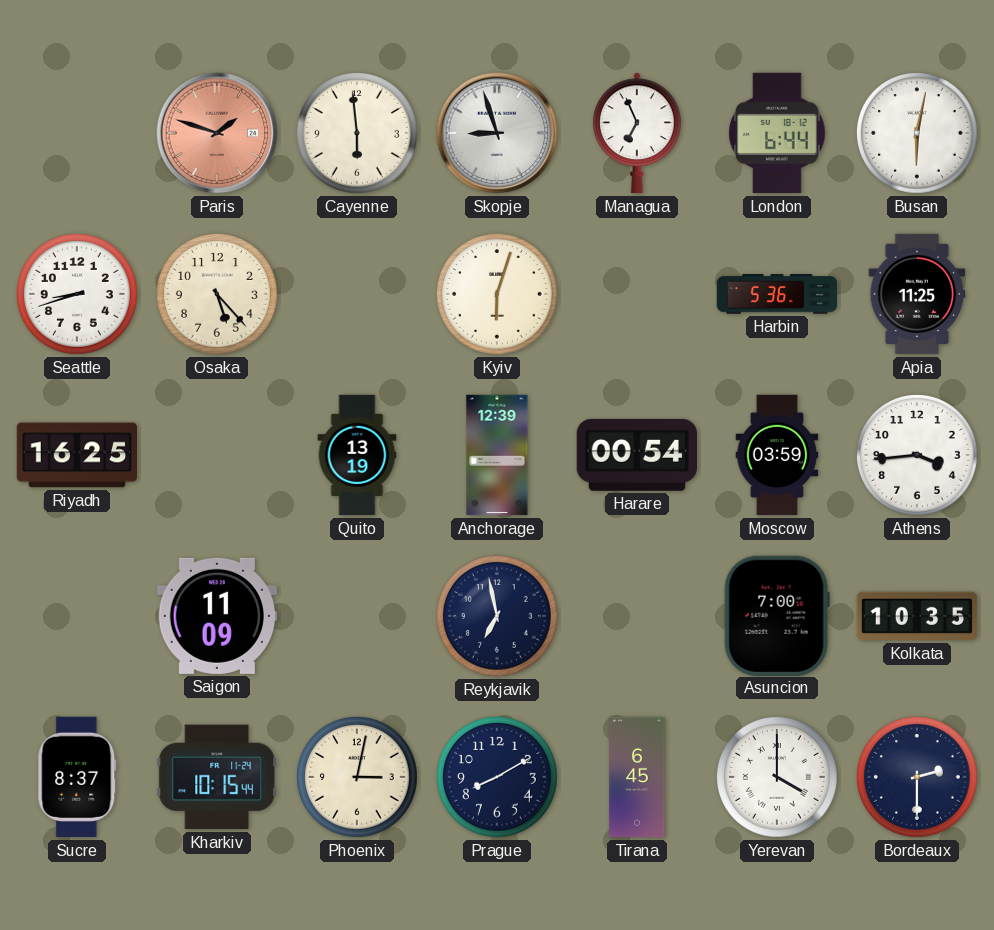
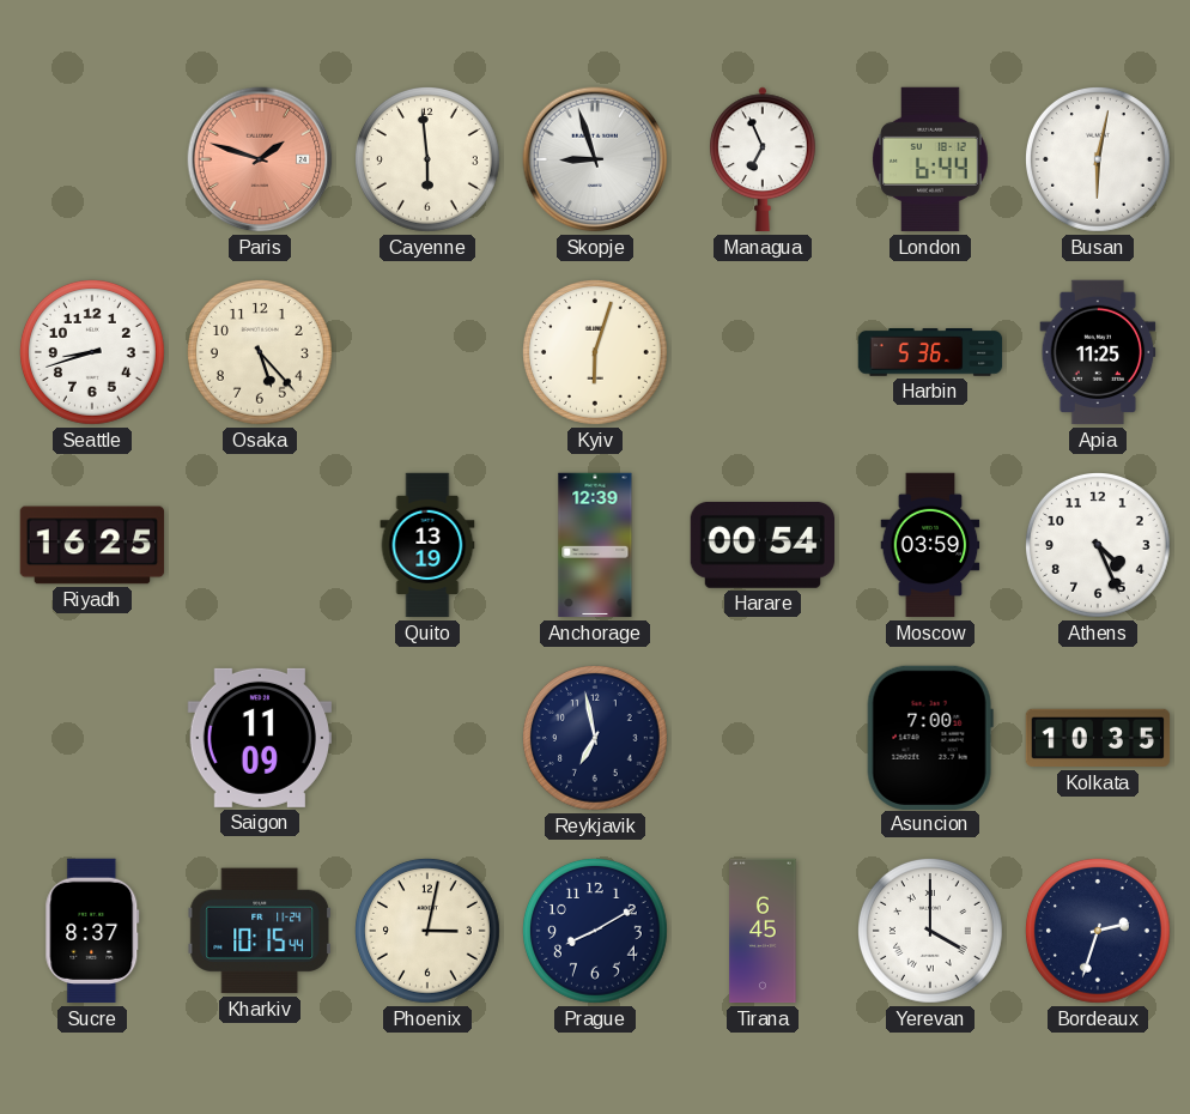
Athens: 3:44 -> 4:26 (1099, 546)
Bordeaux: 2:30 -> 2:33 (1099, 932)
